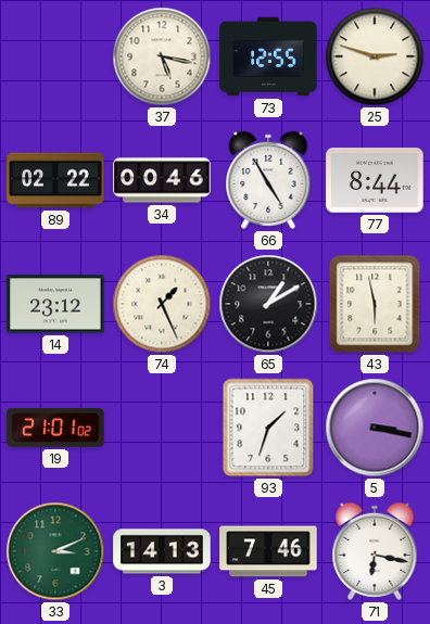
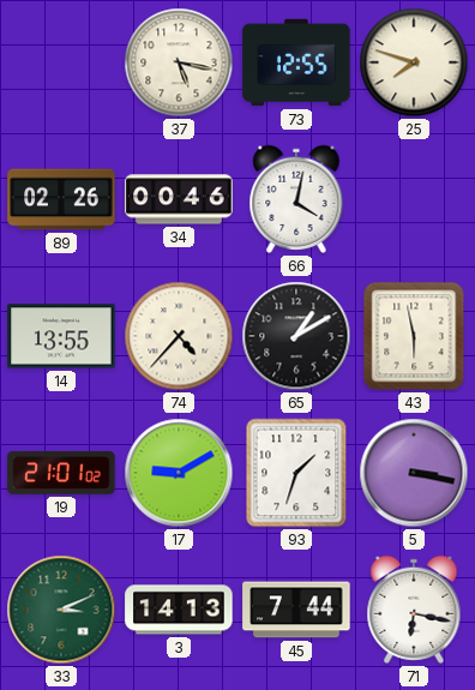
25: 2:48 -> 7:48 (414, 62)
89: 02:22 -> 02:26 (61, 199)
66: 4:55 -> 4:02 (296, 199)
77: 8:44 -> none (375, 180)
14: 23:12 -> 13:55 (61, 336)
74: 1:26 -> 4:37 (179, 336)
17: none -> 9:10 (179, 473)
45: 7:46 -> 7:44 (296, 610)
